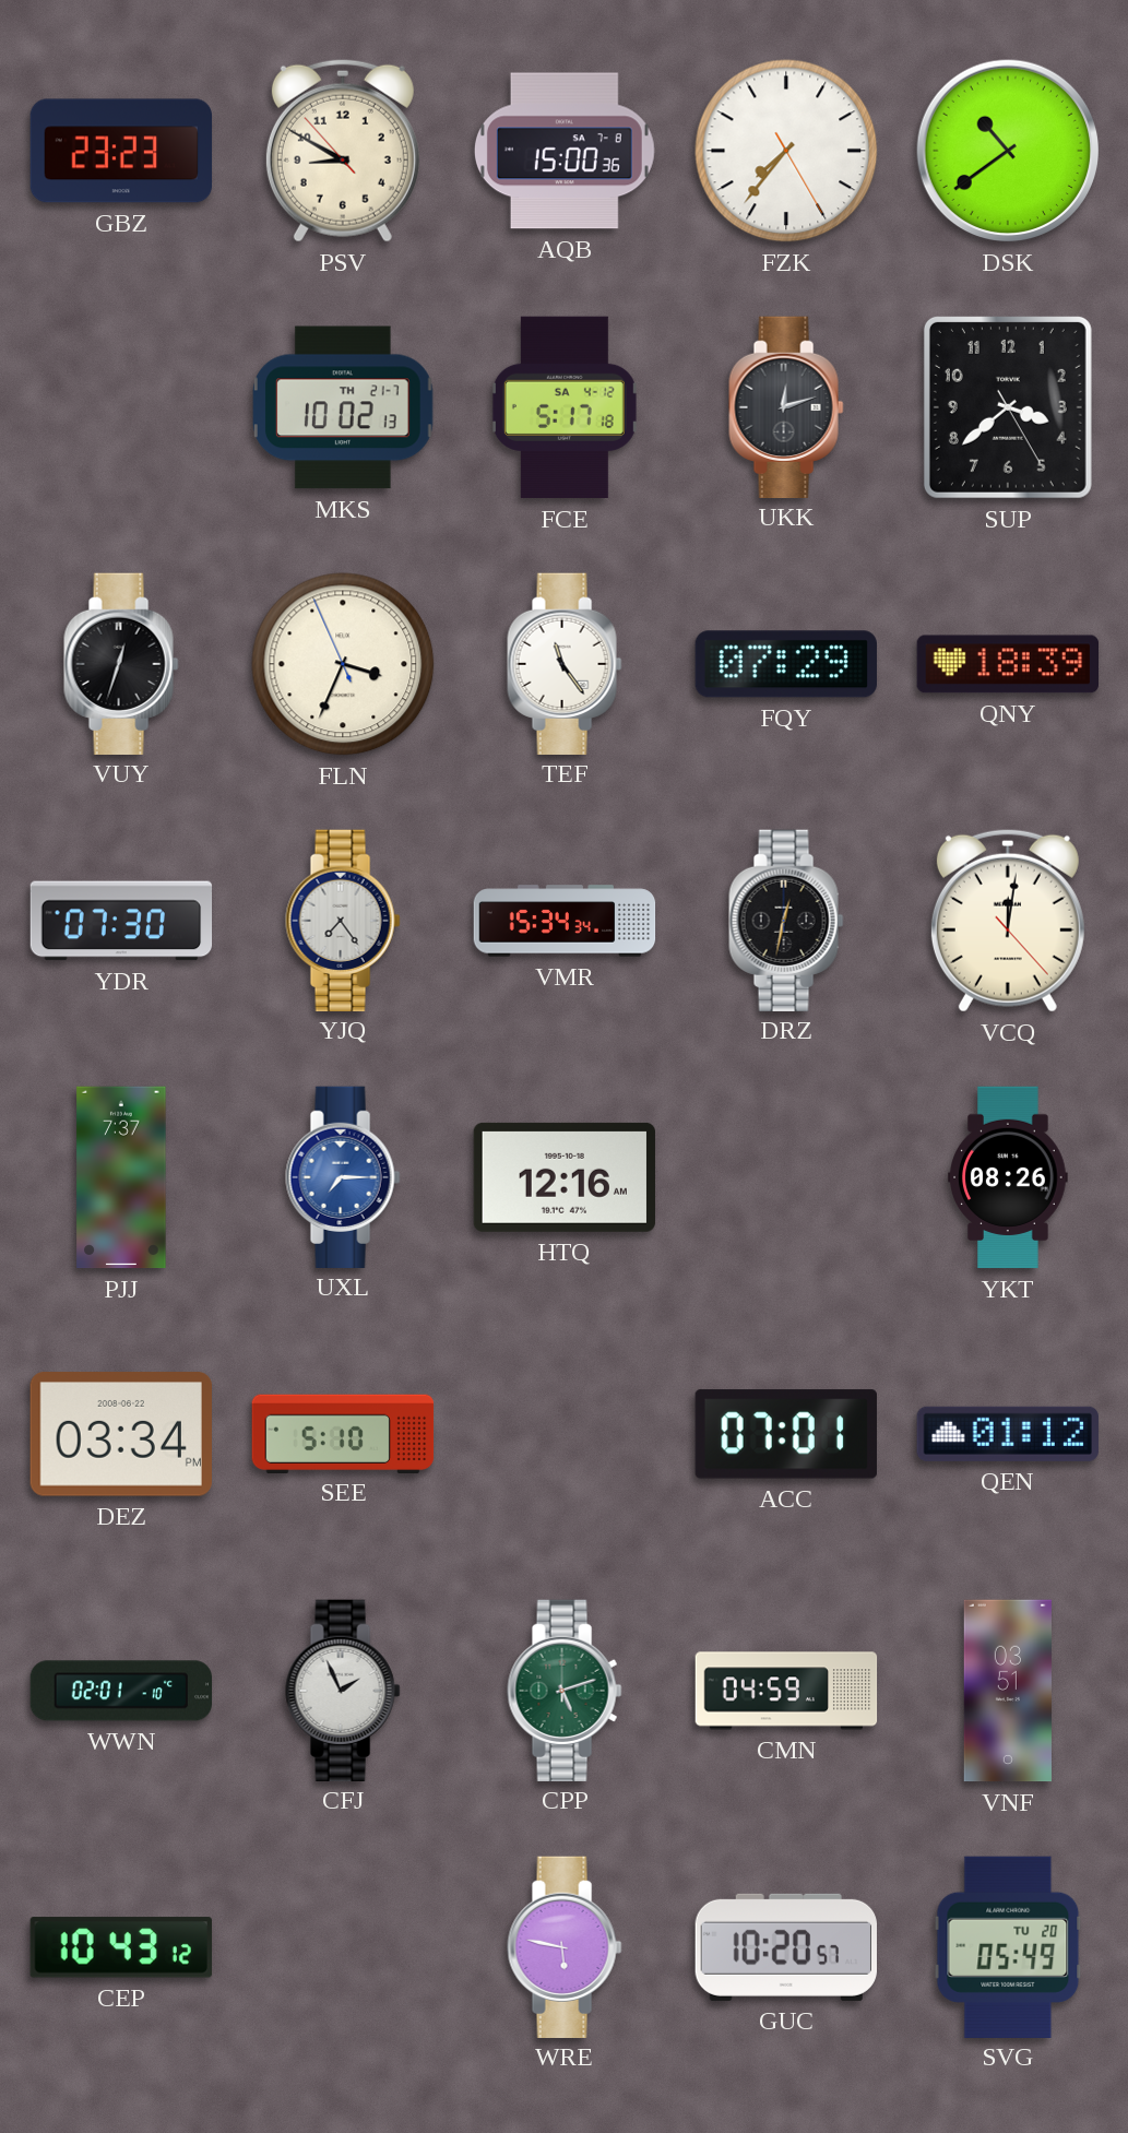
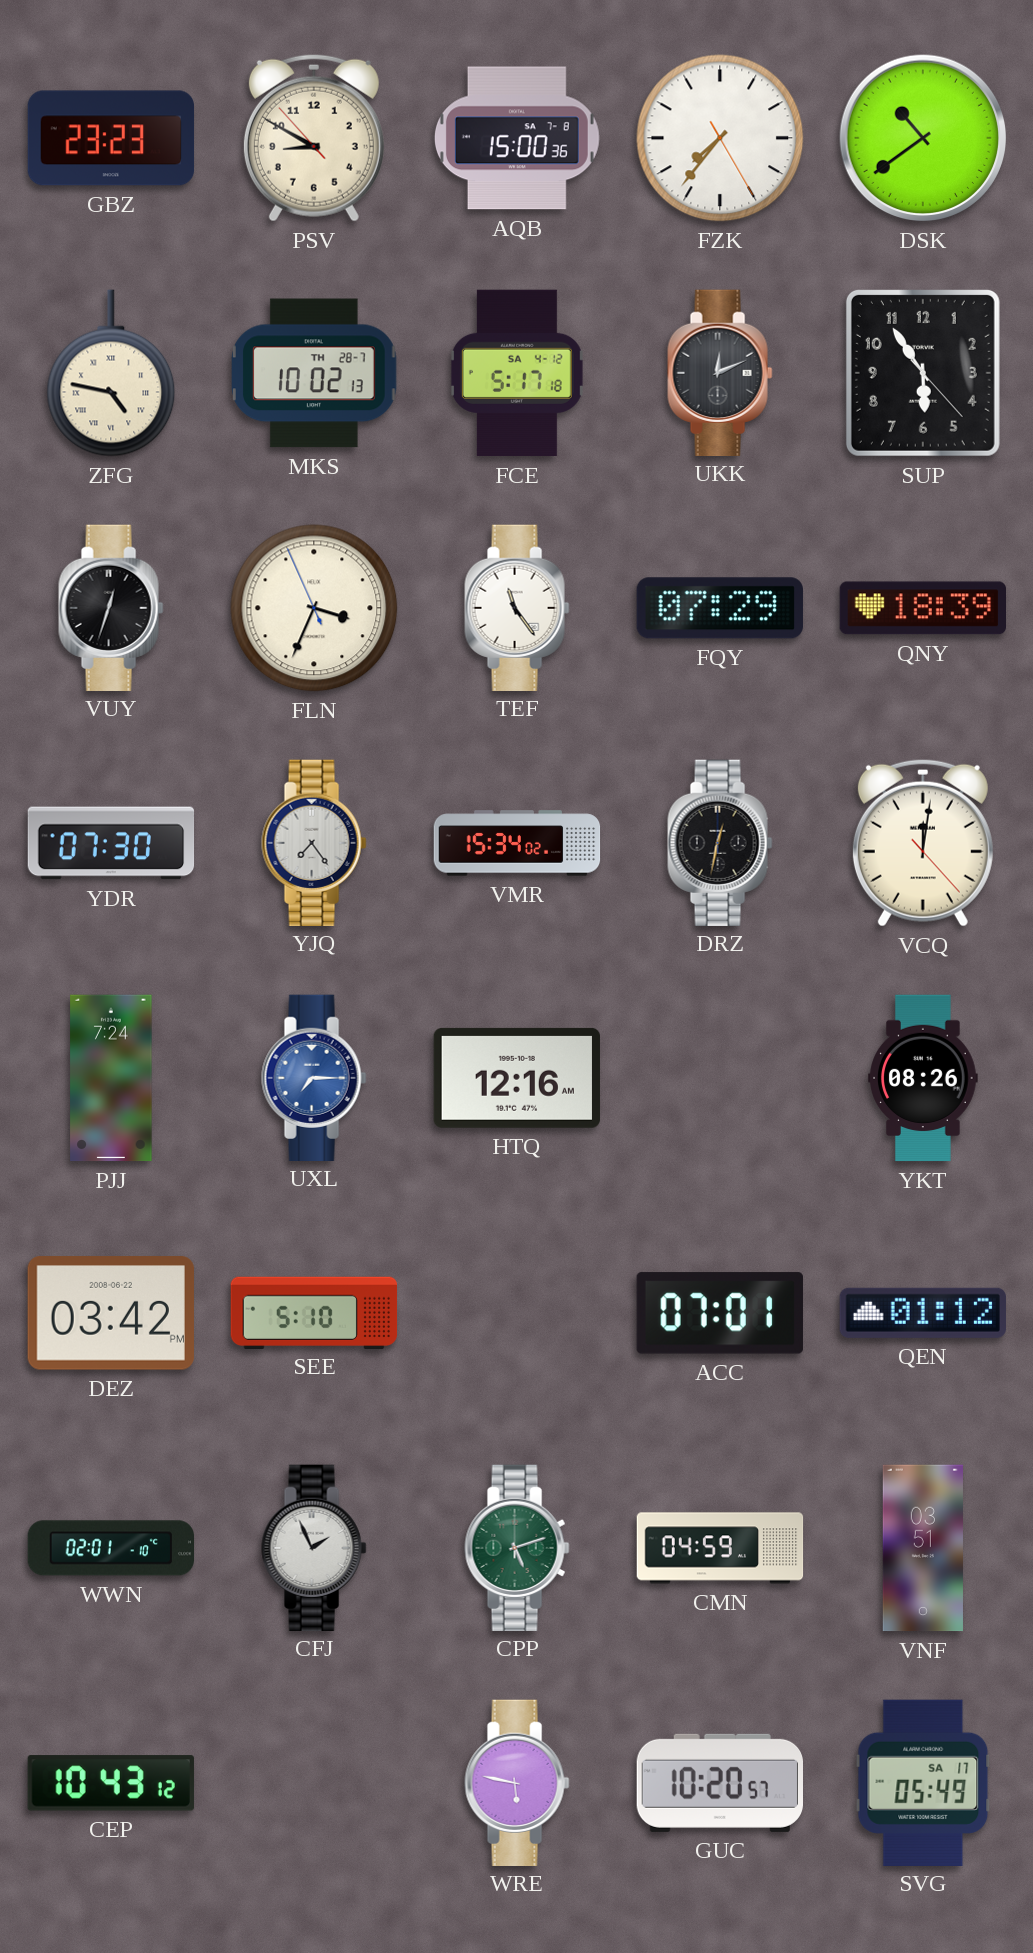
ZFG: none -> 4:47 (111, 373)
MKS date: TH 21-7 -> TH 28-7 (315, 373)
UKK: 12:12 -> 12:11 (720, 372)
SUP: 3:38 -> 5:54 (923, 373)
VMR: 15:34:34 -> 15:34:02 (517, 843)
PJJ: 7:37 -> 7:24 (111, 1078)
DEZ: 03:34 -> 03:42 (111, 1313)
SVG date: TU 20 -> SA 17 (923, 1782)
